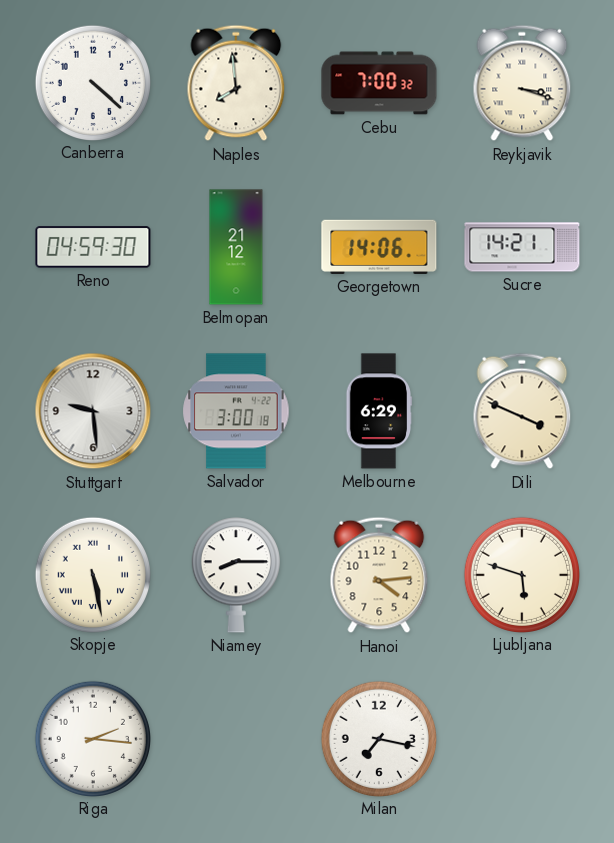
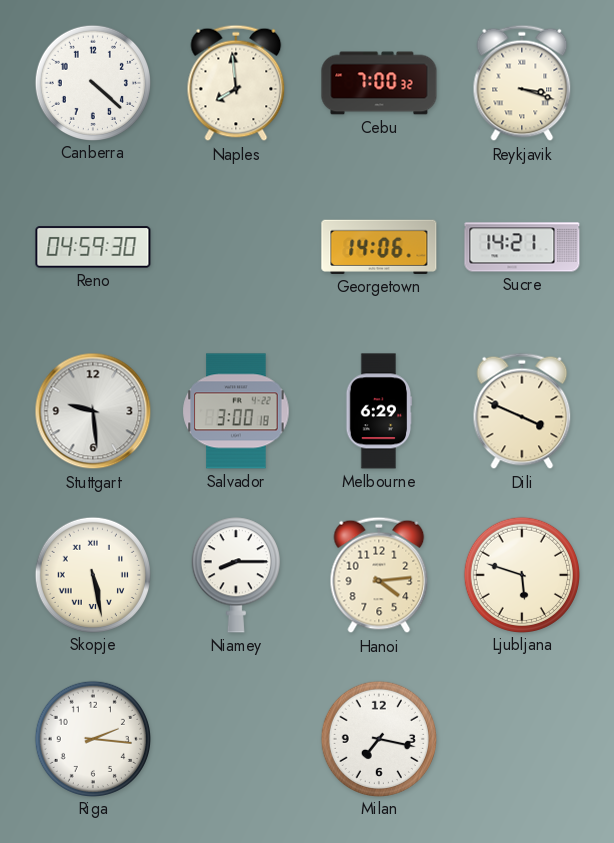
Belmopan: 21:12 -> none (236, 247)
